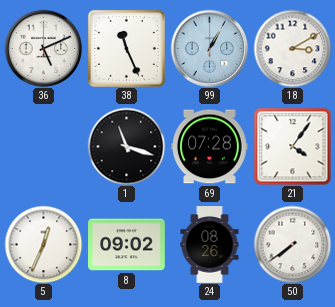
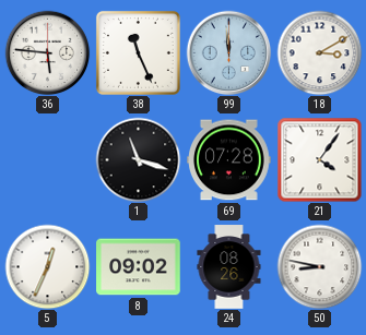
36: 5:11 -> 5:46 (47, 52)
99: 1:05 -> 11:59 (228, 52)
50: 7:39 -> 8:47 (319, 266)
